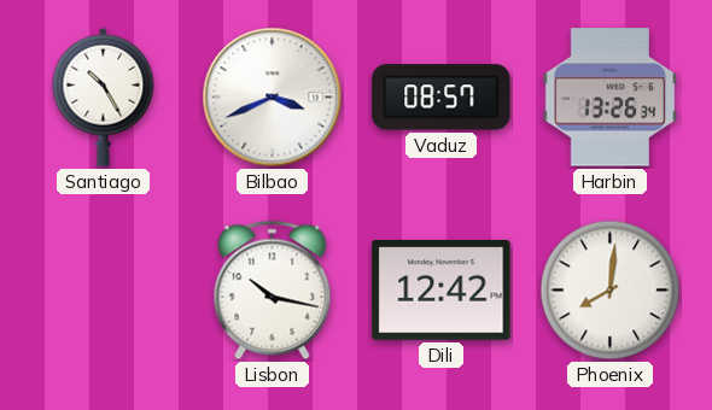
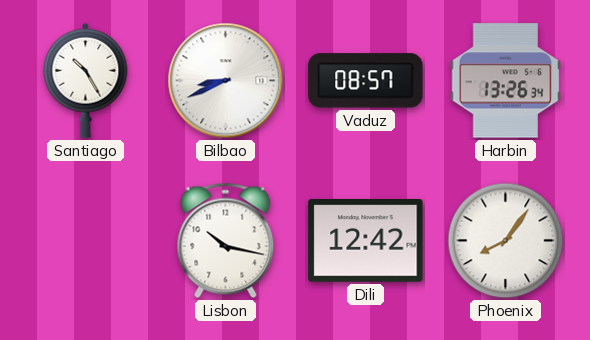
Bilbao: 3:41 -> 8:41 (226, 81)
Phoenix: 8:01 -> 8:06 (506, 241)
